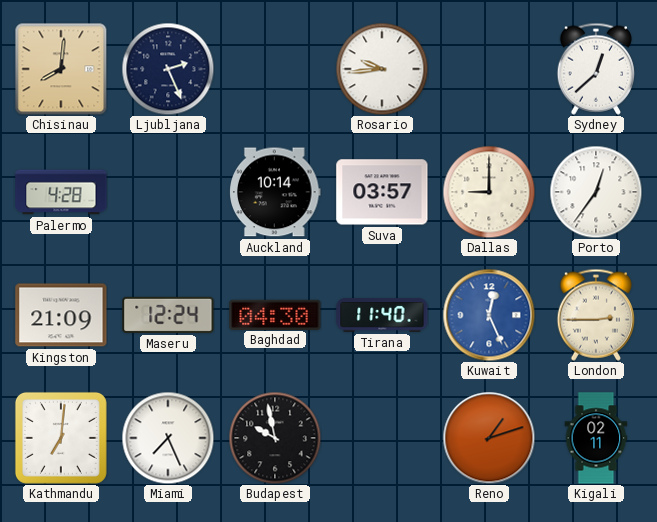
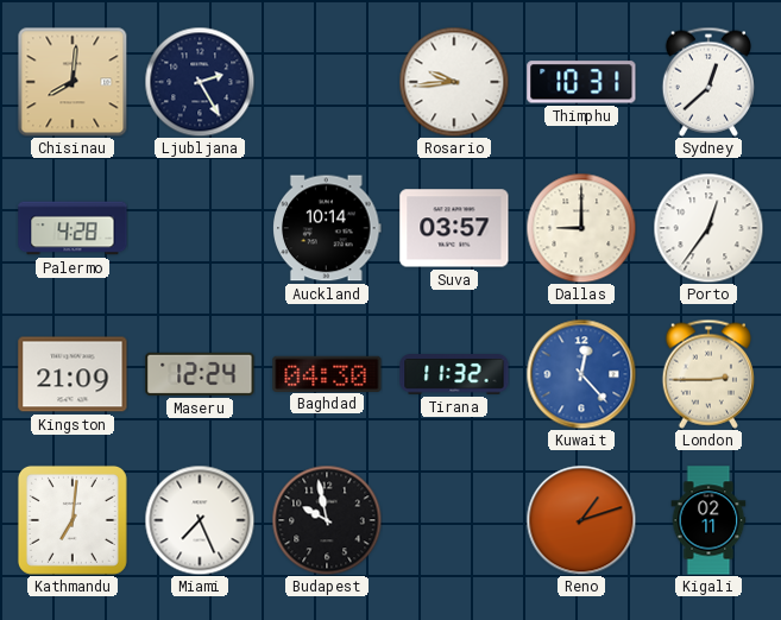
Ljubljana: 2:26 -> 2:25 (200, 82)
Thimphu: none -> 10:31 (581, 82)
Tirana: 11:40 -> 11:32 (454, 374)
Kuwait: 12:26 -> 12:23 (581, 374)
